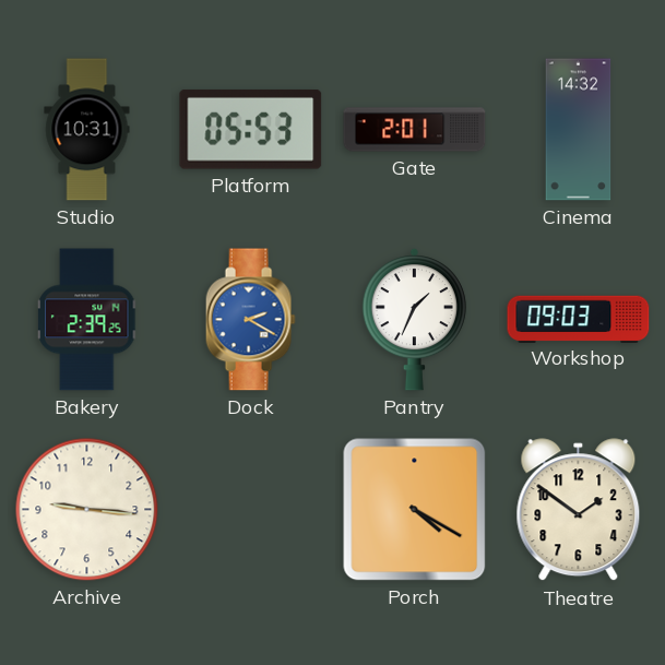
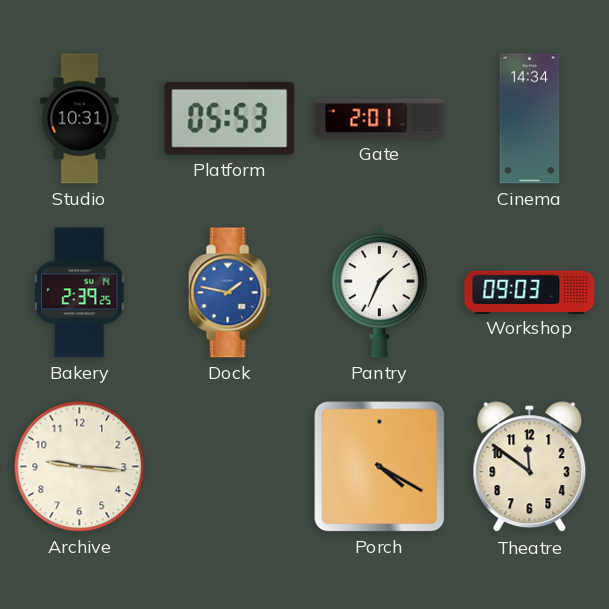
Cinema: 14:32 -> 14:34 (530, 119)
Dock: 2:20 -> 1:47 (229, 293)
Theatre: 1:51 -> 11:51 (530, 467)
